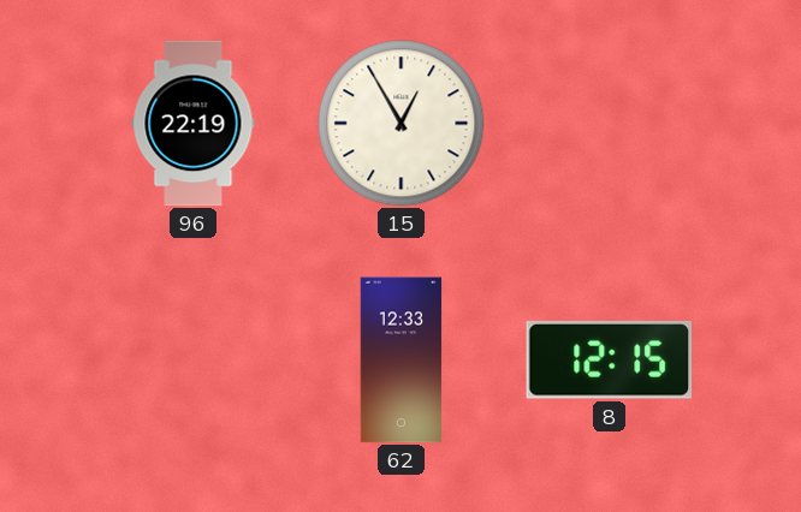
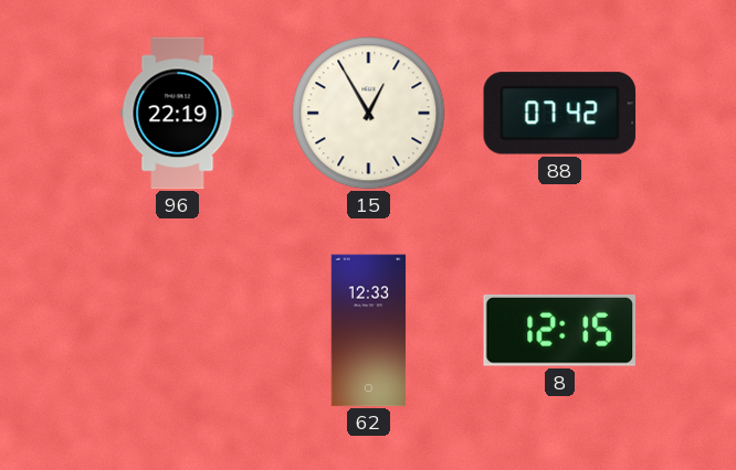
88: none -> 07:42 (560, 114)
